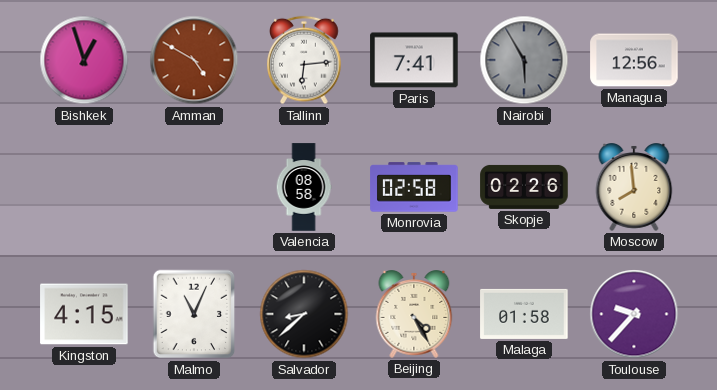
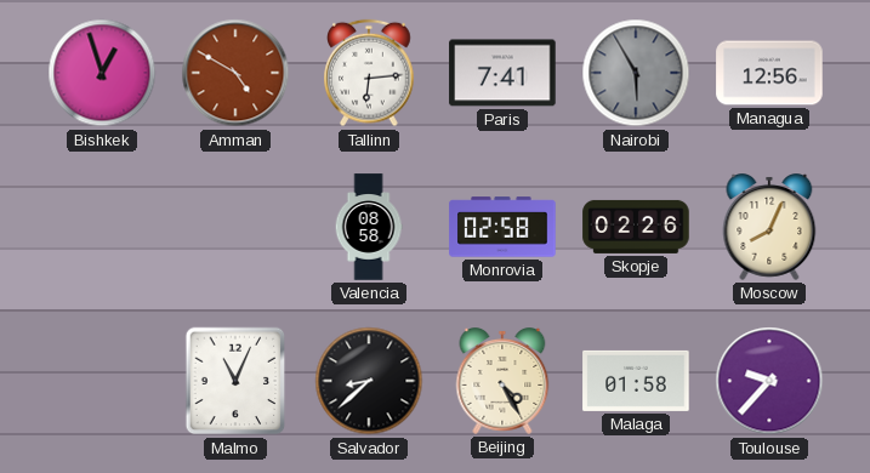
Moscow: 7:59 -> 8:04 (769, 228)
Kingston: 4:15 -> none (84, 314)
